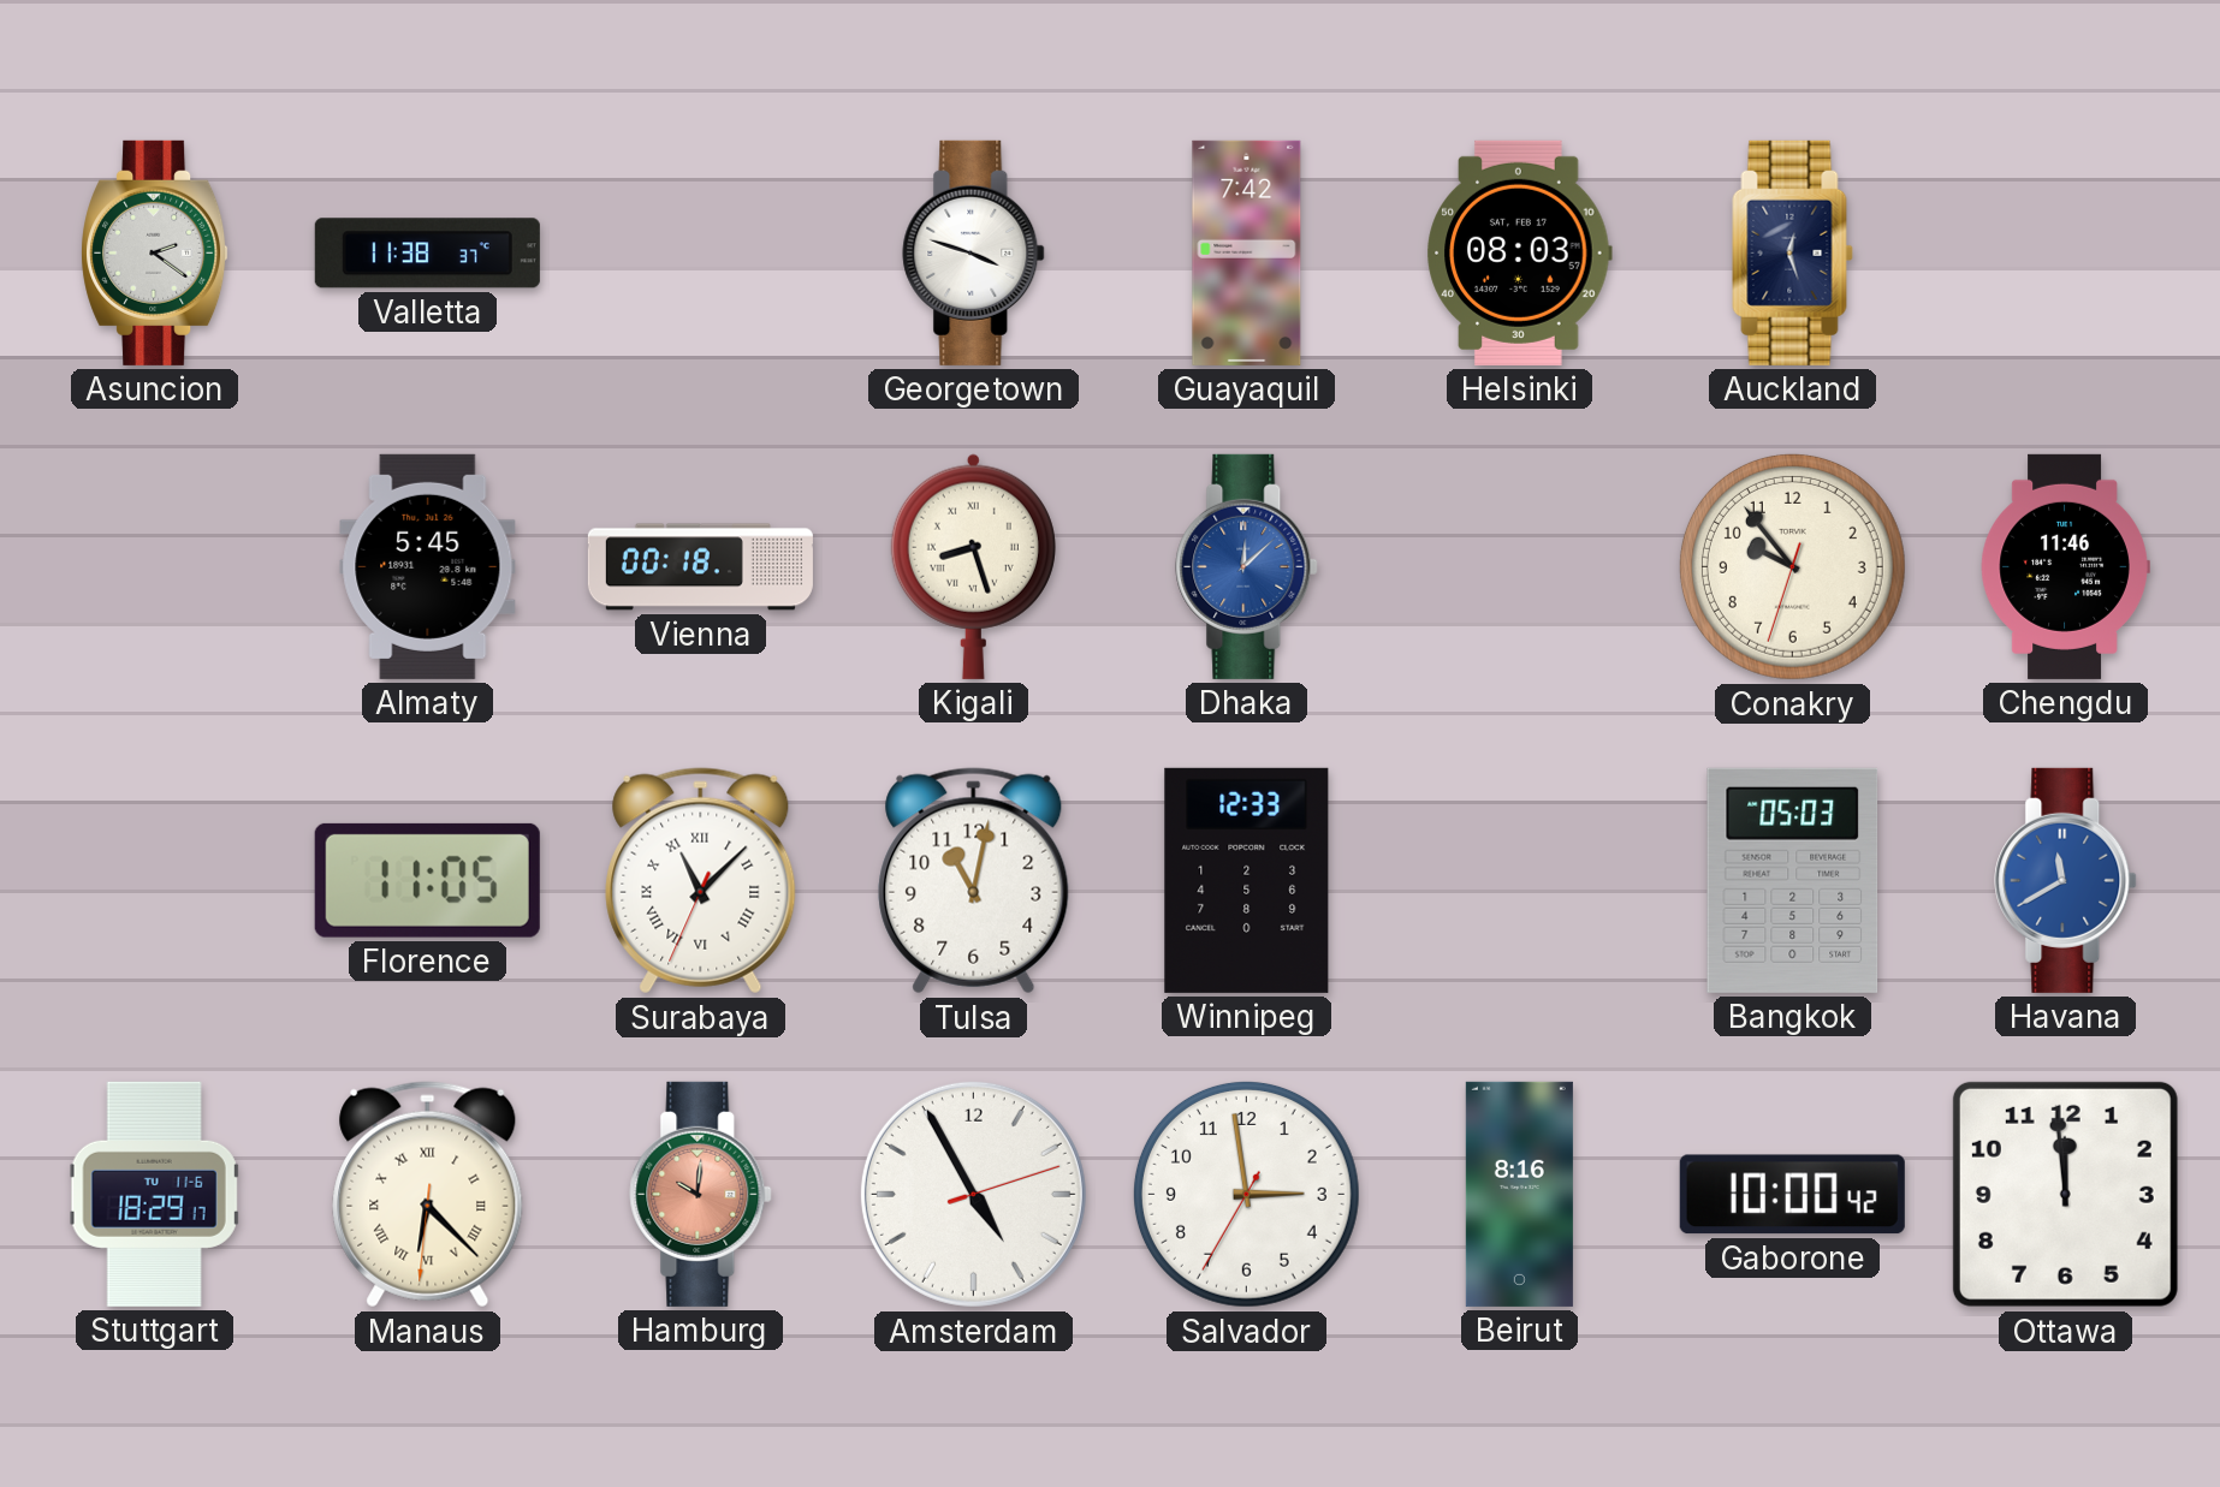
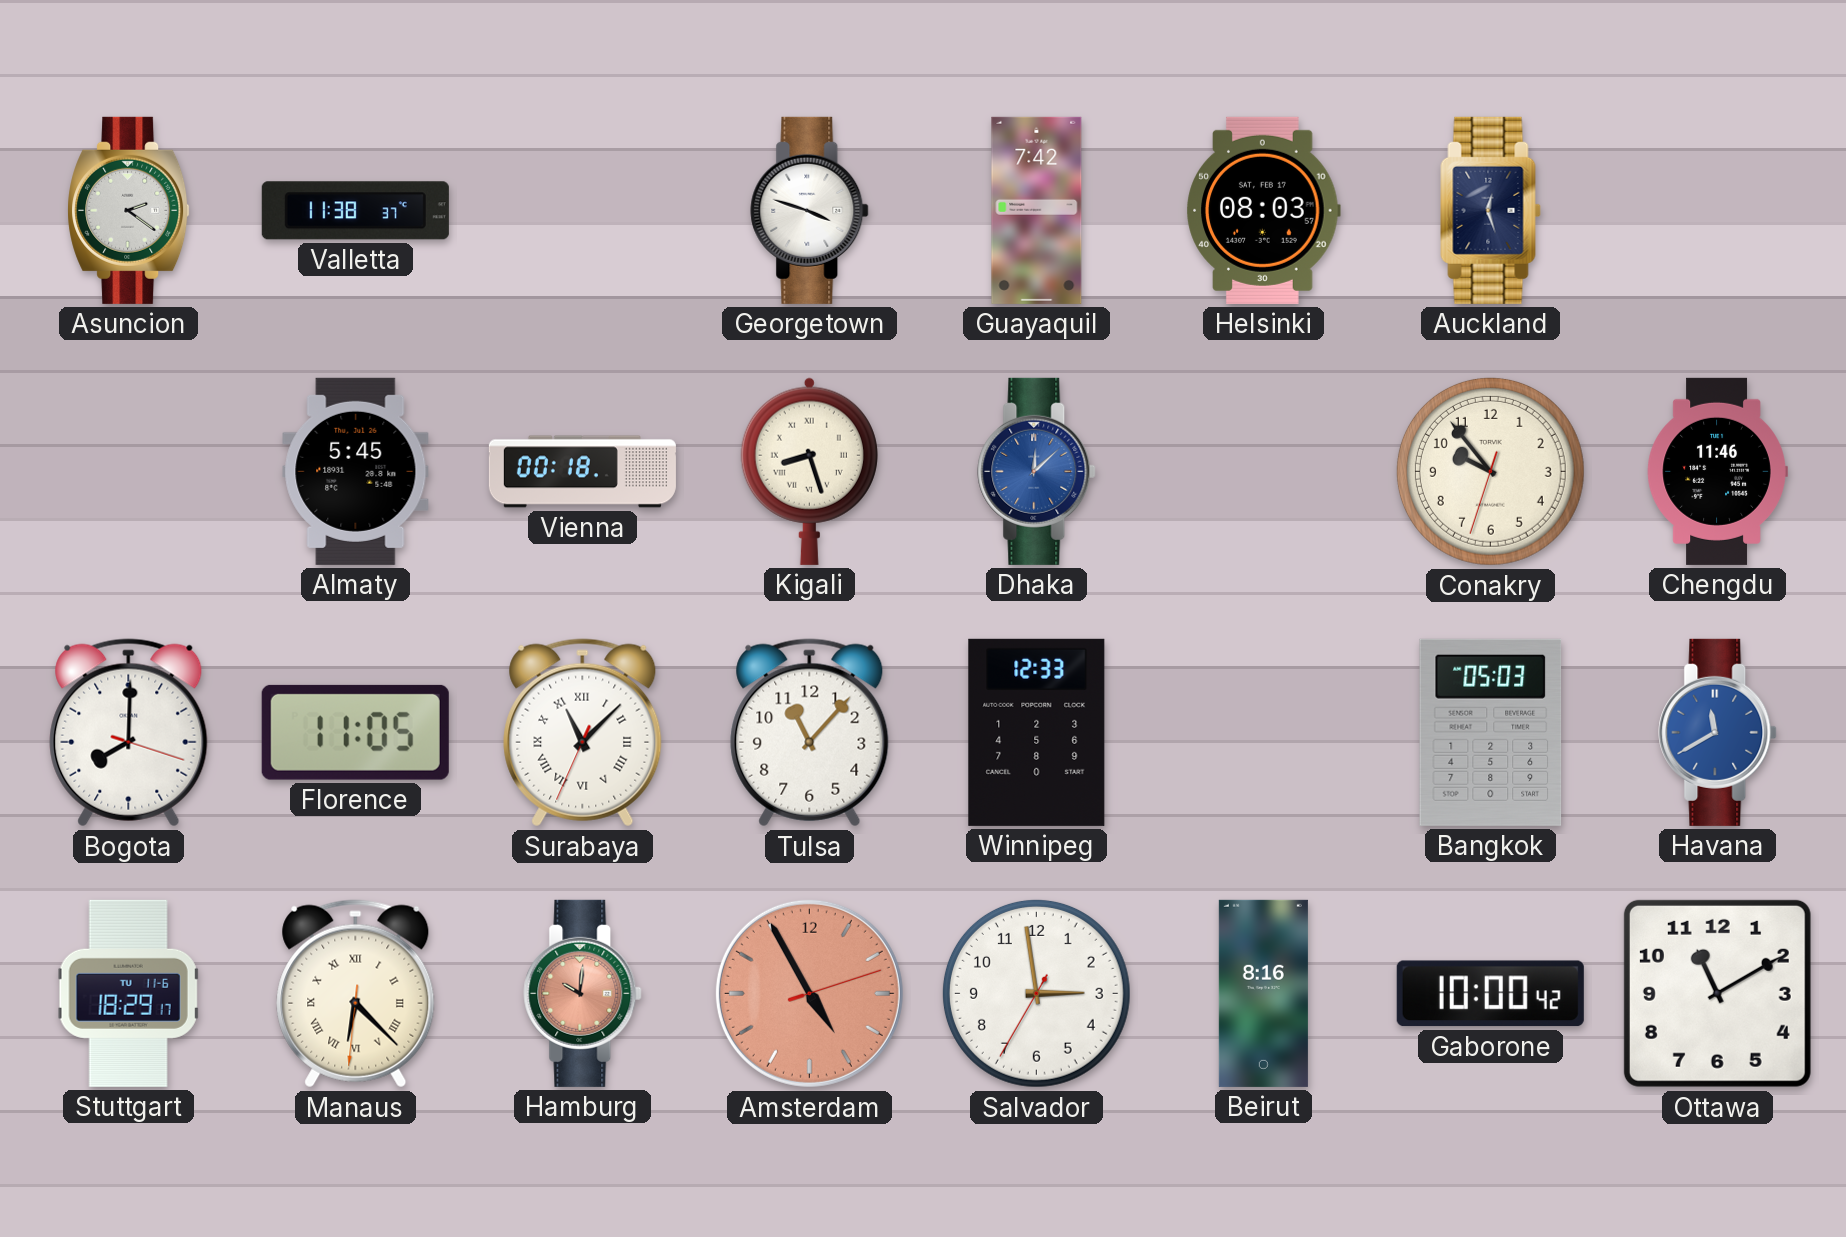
Bogota: none -> 8:00 (129, 733)
Tulsa: 11:02 -> 11:07 (810, 733)
Amsterdam dial: white -> salmon (809, 993)
Ottawa: 11:59 -> 11:10 (1717, 993)
